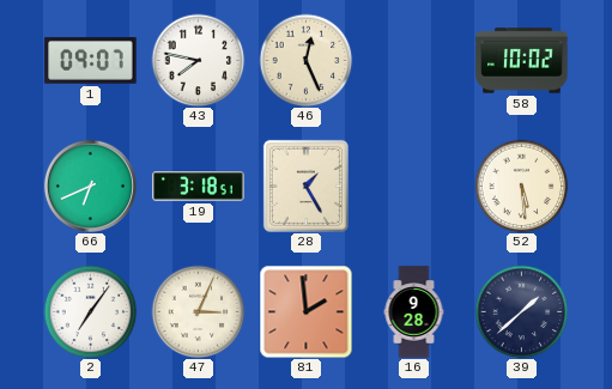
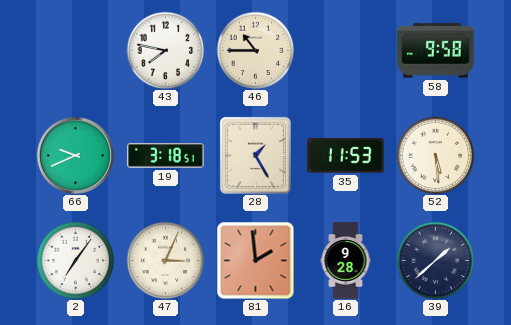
1: 09:07 -> none (91, 61)
46: 12:26 -> 10:45 (255, 50)
58: 10:02 -> 9:58 (436, 51)
66: 6:41 -> 9:41 (75, 155)
35: none -> 11:53 (346, 156)
